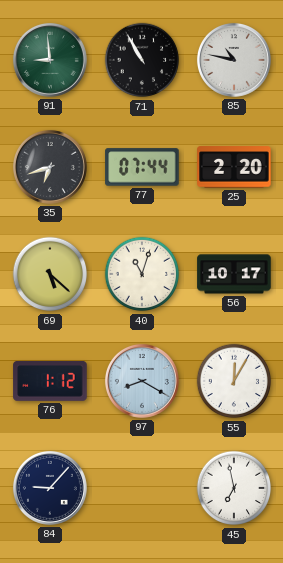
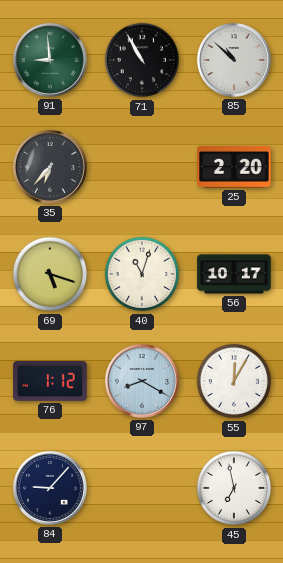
85: 10:47 -> 10:52 (234, 60)
35: 6:42 -> 6:37 (50, 167)
77: 07:44 -> none (142, 167)
69: 5:22 -> 5:18 (50, 274)
